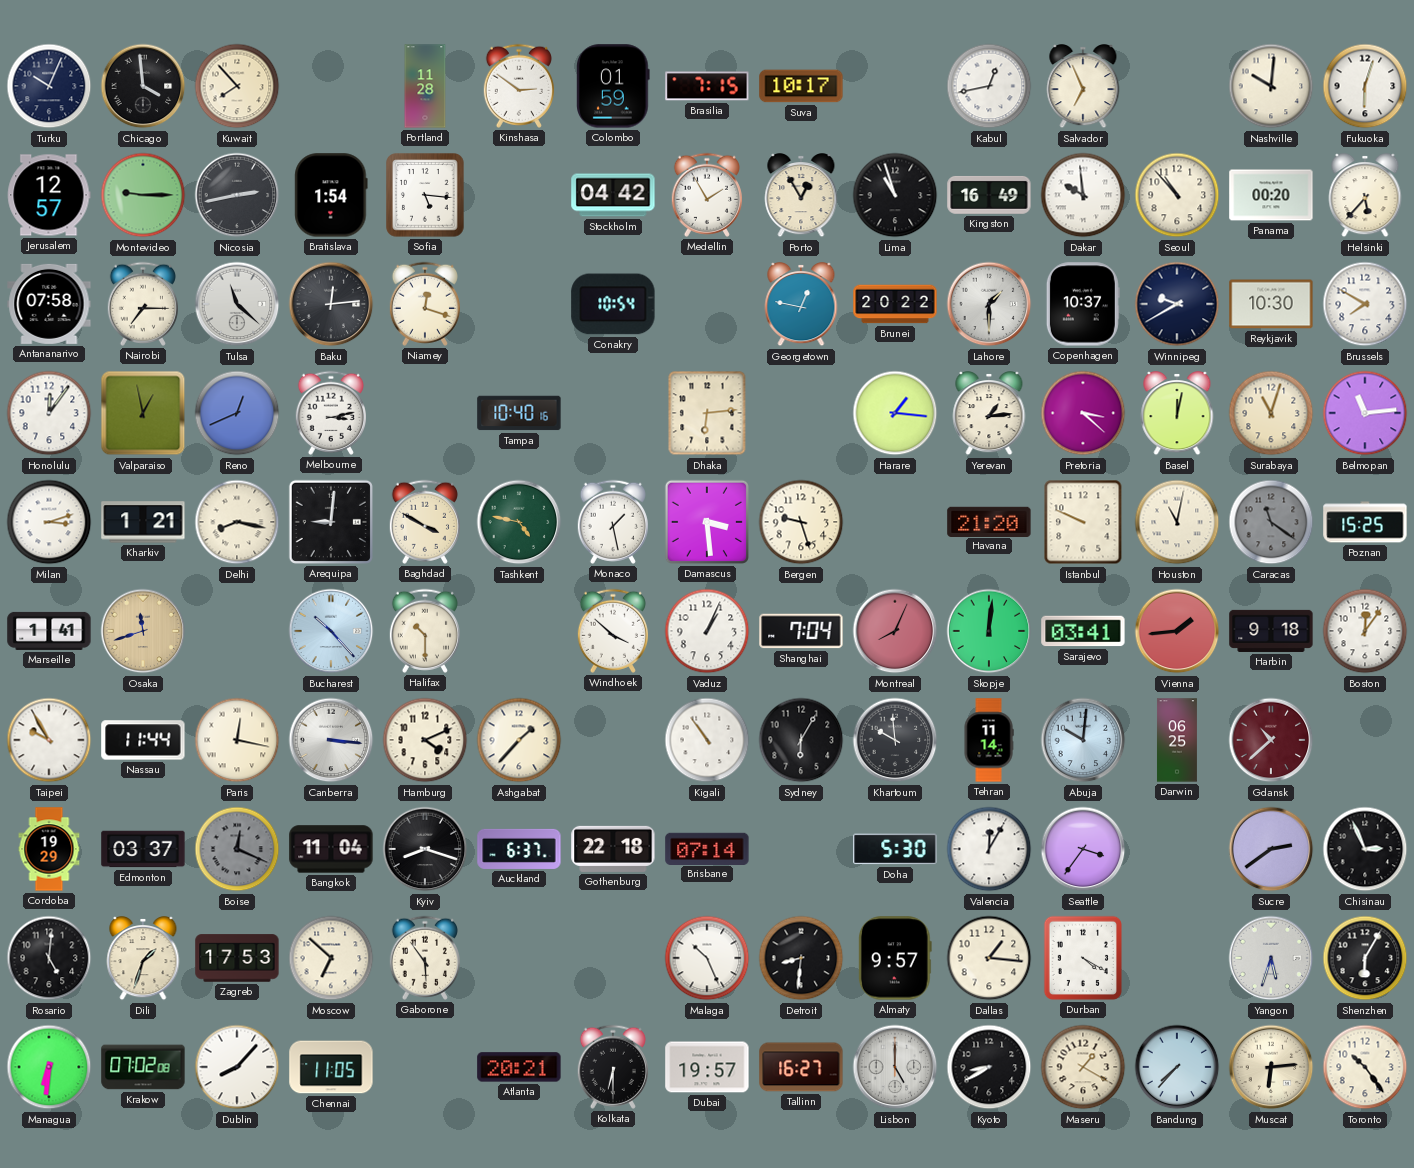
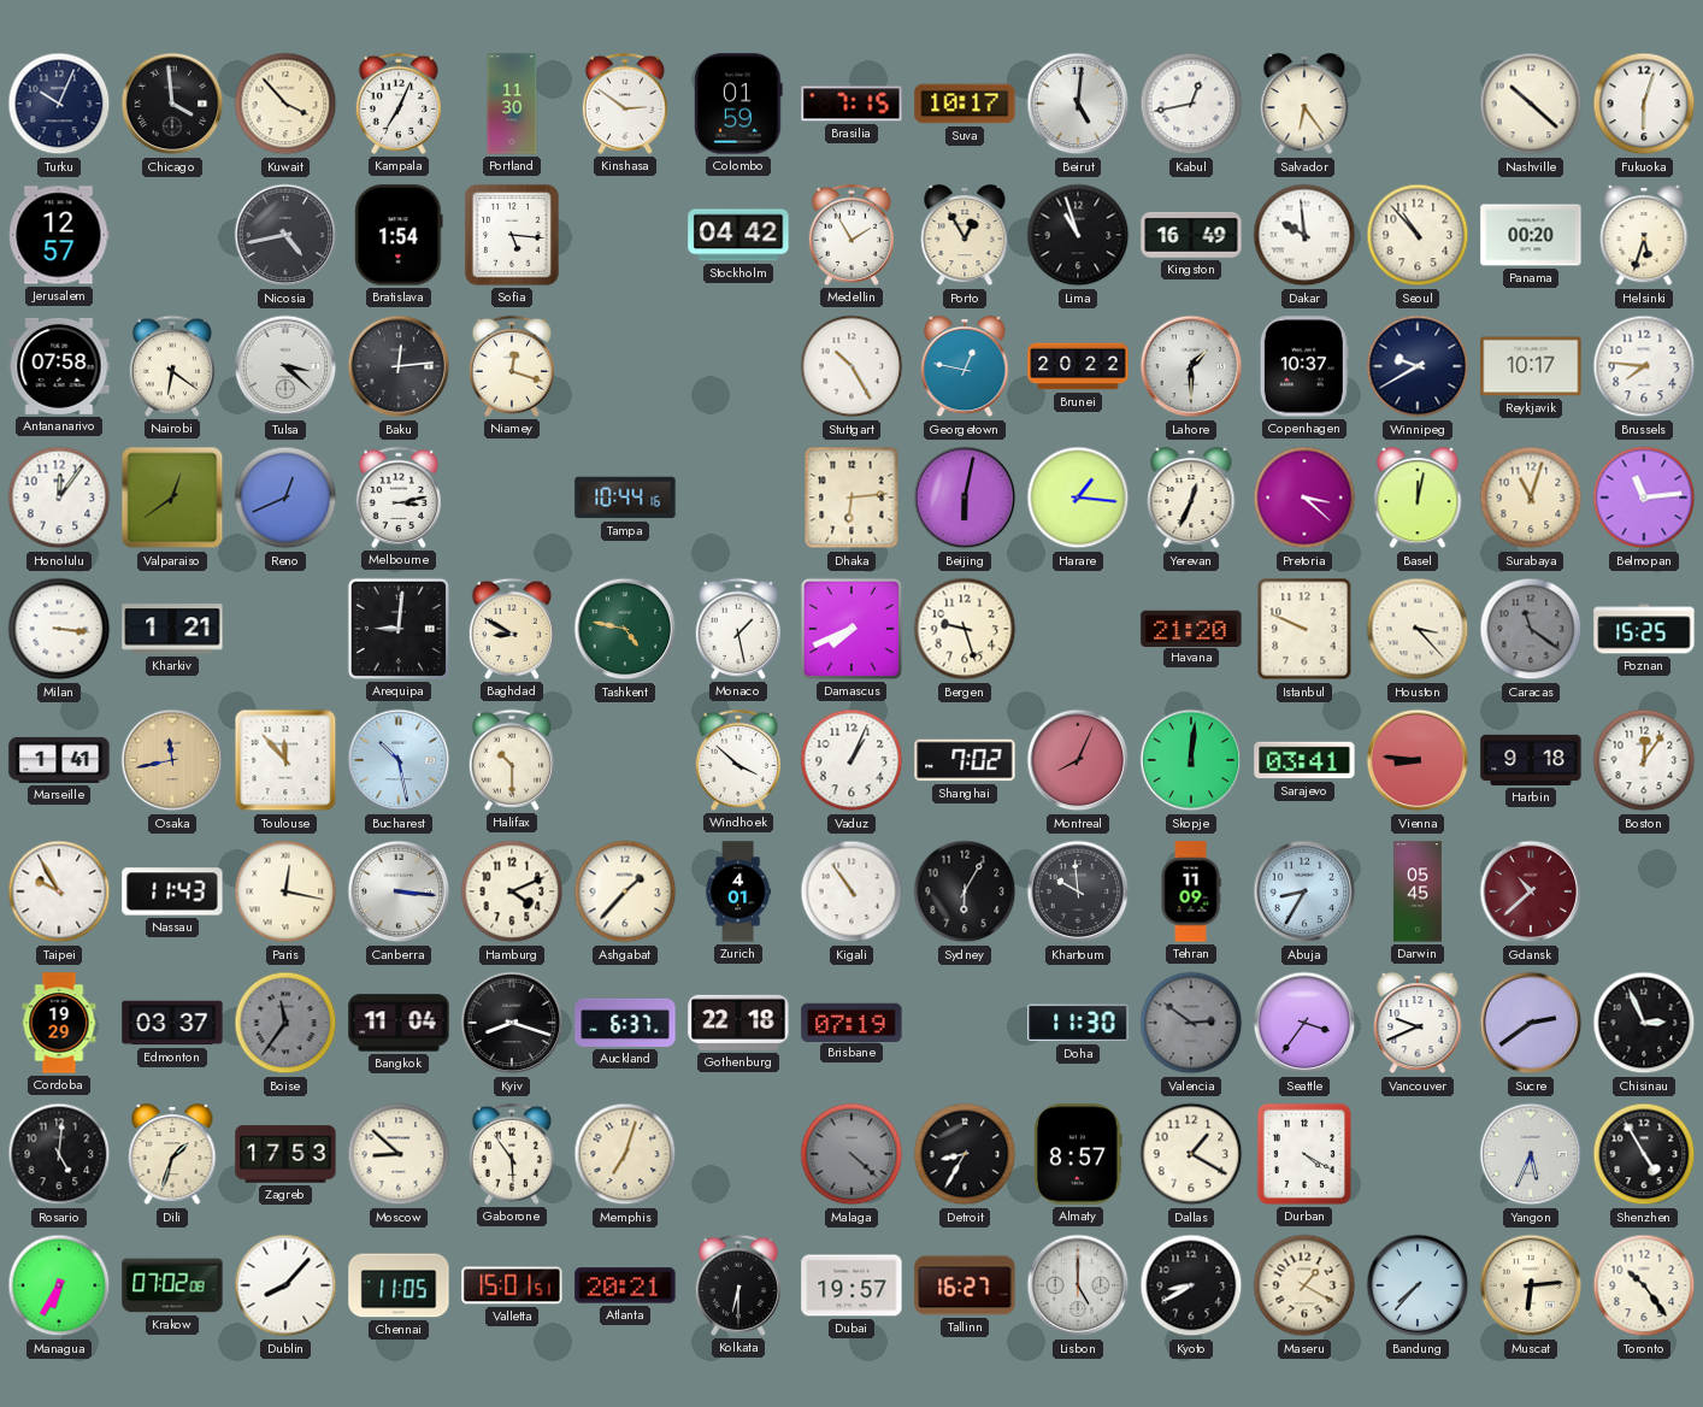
Kuwait: 7:53 -> 3:53 (285, 104)
Kampala: none -> 7:04 (399, 104)
Portland: 11:28 -> 11:30 (512, 104)
Beirut: none -> 5:01 (1078, 104)
Salvador: 6:56 -> 6:24 (1304, 105)
Nashville: 10:01 -> 10:22 (1531, 104)
Montevideo: 9:15 -> none (143, 195)
Nicosia: 2:43 -> 4:43 (285, 235)
Helsinki: 5:37 -> 5:33 (1644, 236)
Nairobi: 7:15 -> 6:21 (172, 366)
Tulsa: 11:22 -> 3:22 (285, 366)
Conakry: 10:54 -> none (613, 304)
Stuttgart: none -> 10:25 (851, 366)
Reykjavik: 10:30 -> 10:17 (1531, 366)
Brussels: 7:50 -> 7:46 (1644, 366)
Valparaiso: 12:58 -> 12:39 (172, 498)
Tampa: 10:40 -> 10:44 (625, 498)
Beijing: none -> 6:02 (965, 498)
Yerevan: 1:14 -> 12:34 (1191, 499)
Milan: 3:12 -> 3:16 (59, 629)
Delhi: 8:17 -> none (237, 522)
Baghdad: 3:50 -> 8:50 (512, 629)
Damascus: 3:29 -> 7:41 (851, 629)
Houston: 11:02 -> 3:23 (1418, 629)
Osaka: 11:42 -> 11:43 (172, 760)
Toulouse: none -> 11:53 (285, 760)
Bucharest: 10:23 -> 10:28 (399, 760)
Shanghai: 7:04 -> 7:02 (965, 760)
Vienna: 1:44 -> 8:46 (1418, 760)
Nassau: 11:44 -> 11:43 (172, 891)
Zurich: none -> 4:01 (738, 891)
Tehran: 11:14 -> 11:09 (1191, 891)
Abuja: 10:01 -> 8:35 (1304, 891)
Darwin: 06:25 -> 05:45 (1418, 891)
Boise: 12:19 -> 11:36 (285, 1023)
Brisbane: 07:14 -> 07:19 (851, 1022)
Doha: 5:30 -> 11:30 (1078, 1023)
Valencia: 12:05 -> 2:51 (1191, 1023)
Valencia dial: white -> grey (1191, 1023)
Vancouver: none -> 9:41 (1418, 1024)
Moscow: 6:52 -> 8:52 (399, 1154)
Memphis: none -> 7:03 (625, 1154)
Malaga: 10:26 -> 4:22 (851, 1154)
Malaga dial: white -> grey (851, 1154)
Detroit: 8:31 -> 8:35 (965, 1154)
Almaty: 9:57 -> 8:57 (1078, 1154)
Dallas: 1:16 -> 1:20 (1191, 1154)
Yangon: 5:33 -> 5:34 (1531, 1154)
Shenzhen: 6:05 -> 4:55 (1644, 1154)
Managua: 6:31 -> 6:35 (59, 1285)
Valletta: none -> 15:01 (512, 1285)
